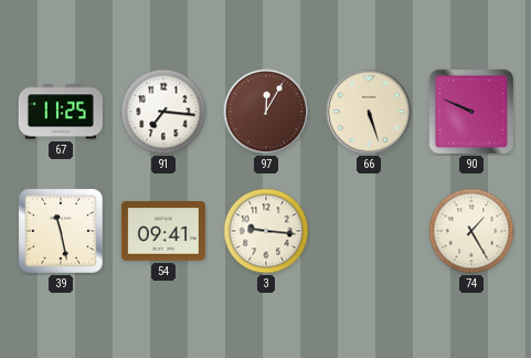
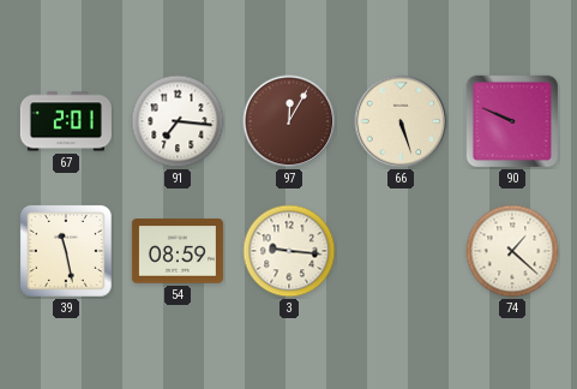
67: 11:25 -> 2:01 (66, 121)
54: 09:41 -> 08:59 (178, 251)
74: 1:25 -> 1:22 (512, 251)
